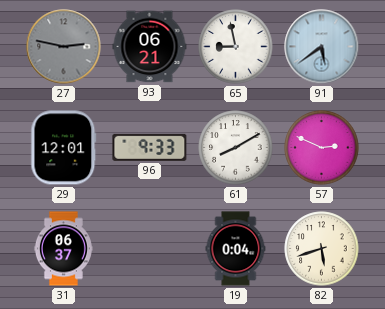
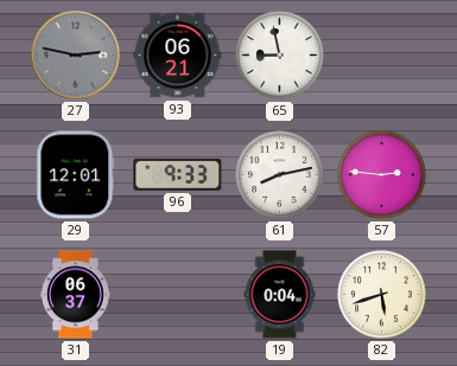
91: 5:39 -> none (322, 47)
61: 8:10 -> 8:13 (280, 175)
57: 2:49 -> 2:46 (382, 175)
